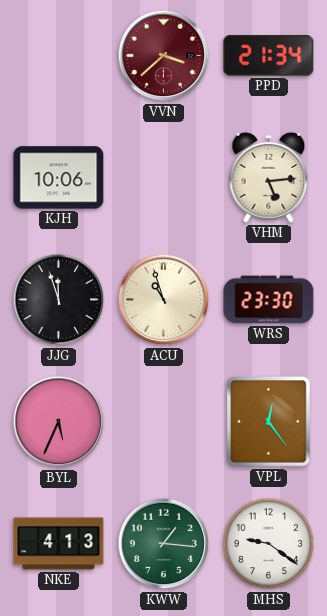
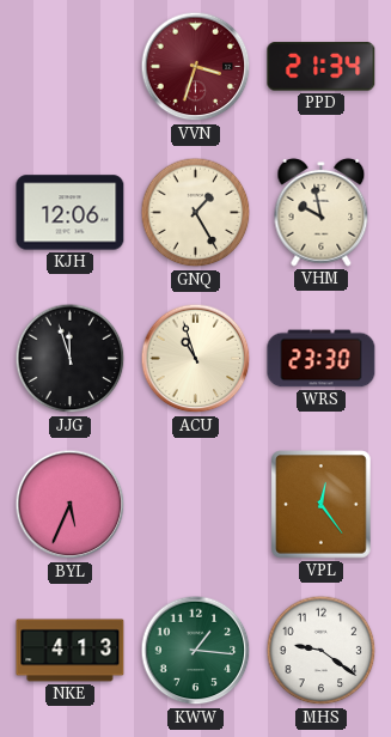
VVN: 3:38 -> 3:33 (196, 67)
KJH: 10:06 -> 12:06 (71, 213)
GNQ: none -> 1:25 (196, 213)
VHM: 5:14 -> 9:58 (322, 212)
